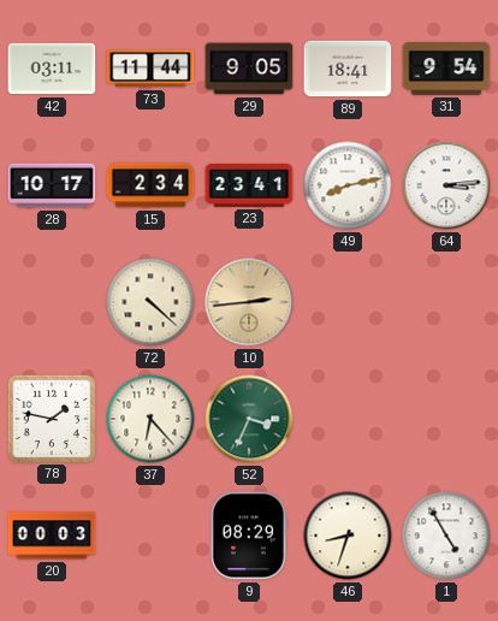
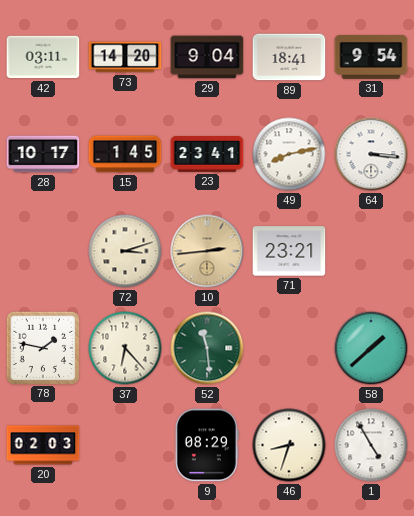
73: 11:44 -> 14:20 (125, 57)
29: 9:05 -> 9:04 (207, 57)
15: 2:34 -> 1:45 (125, 154)
64: 3:14 -> 3:16 (371, 154)
72: 4:22 -> 3:12 (125, 251)
71: none -> 23:21 (289, 251)
52: 3:34 -> 11:29 (207, 348)
58: none -> 1:38 (371, 348)
20: 00:03 -> 02:03 (43, 445)
